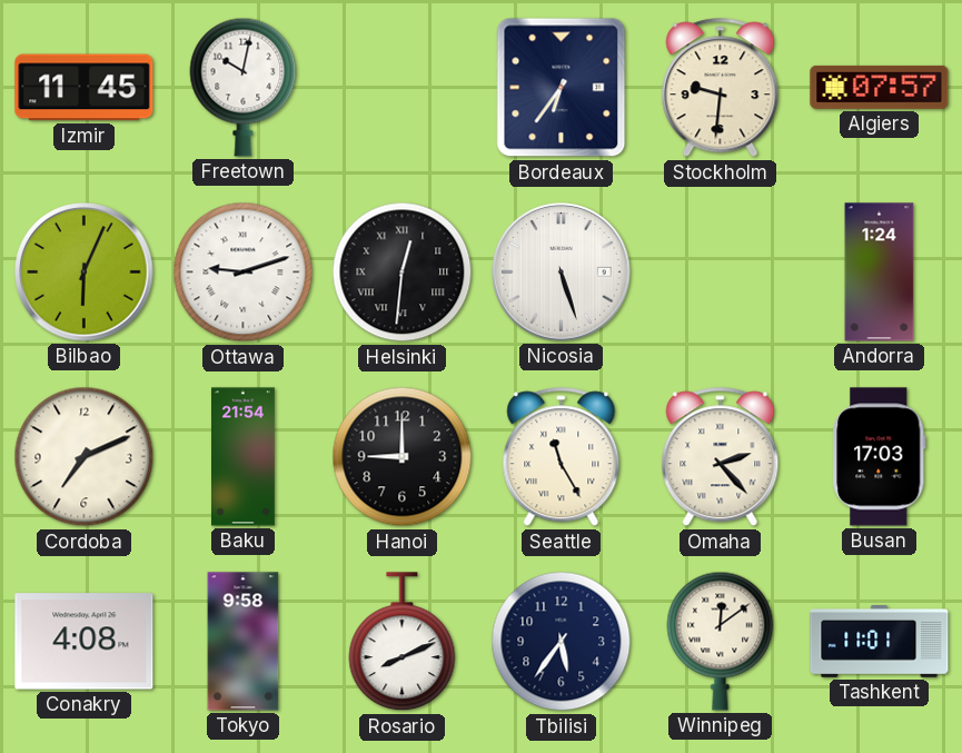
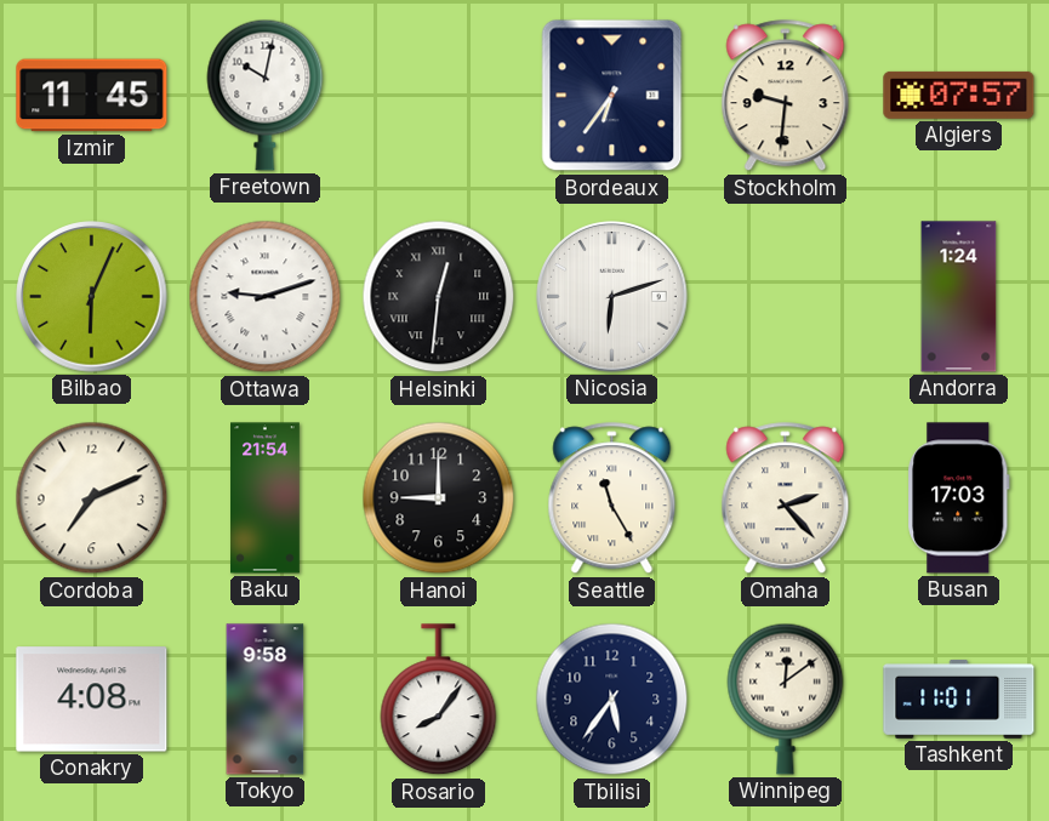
Nicosia: 5:27 -> 6:12 (612, 297)
Rosario: 8:11 -> 8:06 (439, 700)
